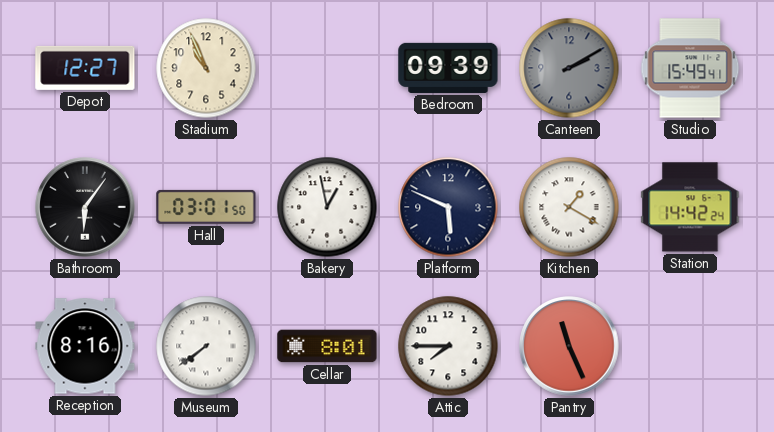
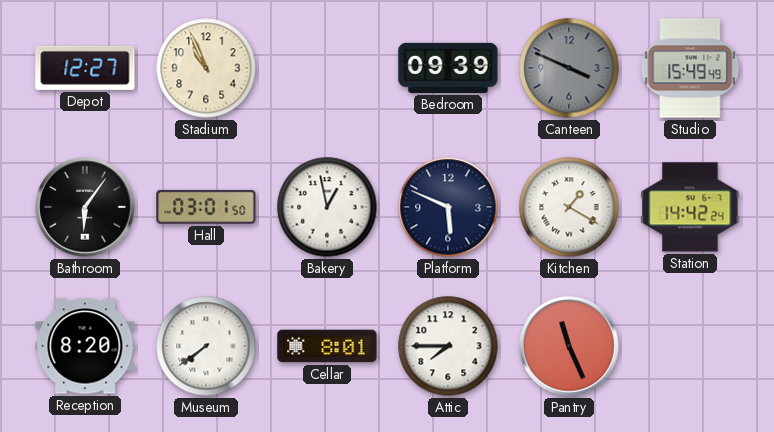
Canteen: 2:10 -> 3:49 (569, 68)
Studio: 15:49:41 -> 15:49:49 (690, 68)
Reception: 8:16 -> 8:20 (85, 346)
